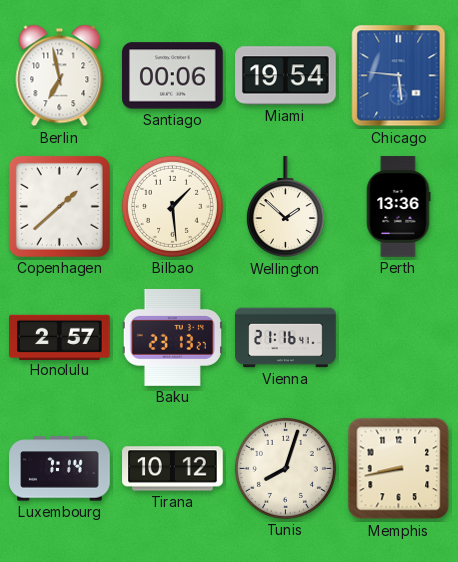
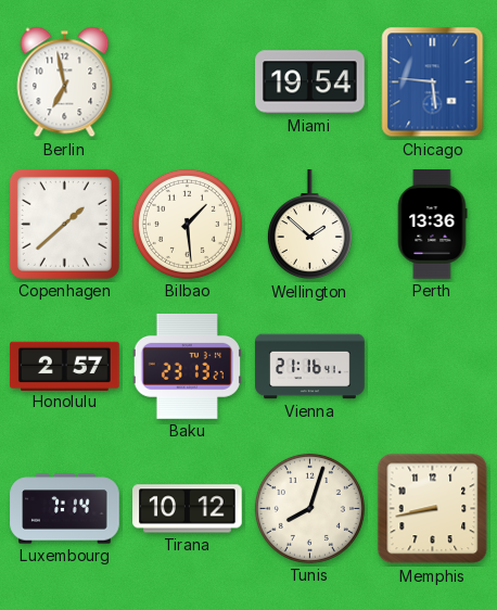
Santiago: 00:06 -> none (173, 76)
